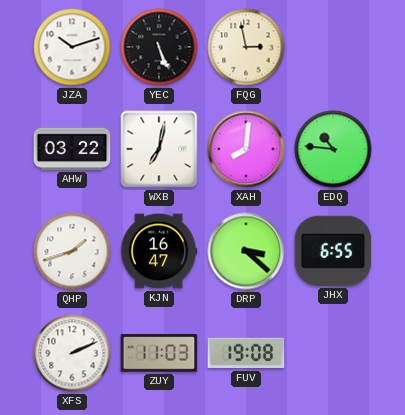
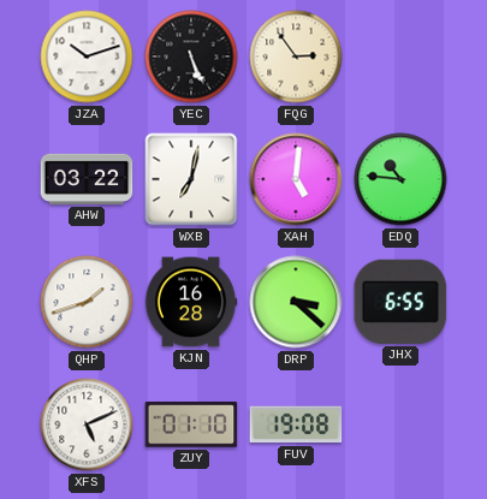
FQG: 2:58 -> 2:54 (296, 57)
XAH: 8:01 -> 5:01 (296, 179)
KJN: 16:47 -> 16:28 (191, 302)
XFS: 2:11 -> 5:11 (87, 424)
ZUY: 11:03 -> 01:10 (191, 424)
